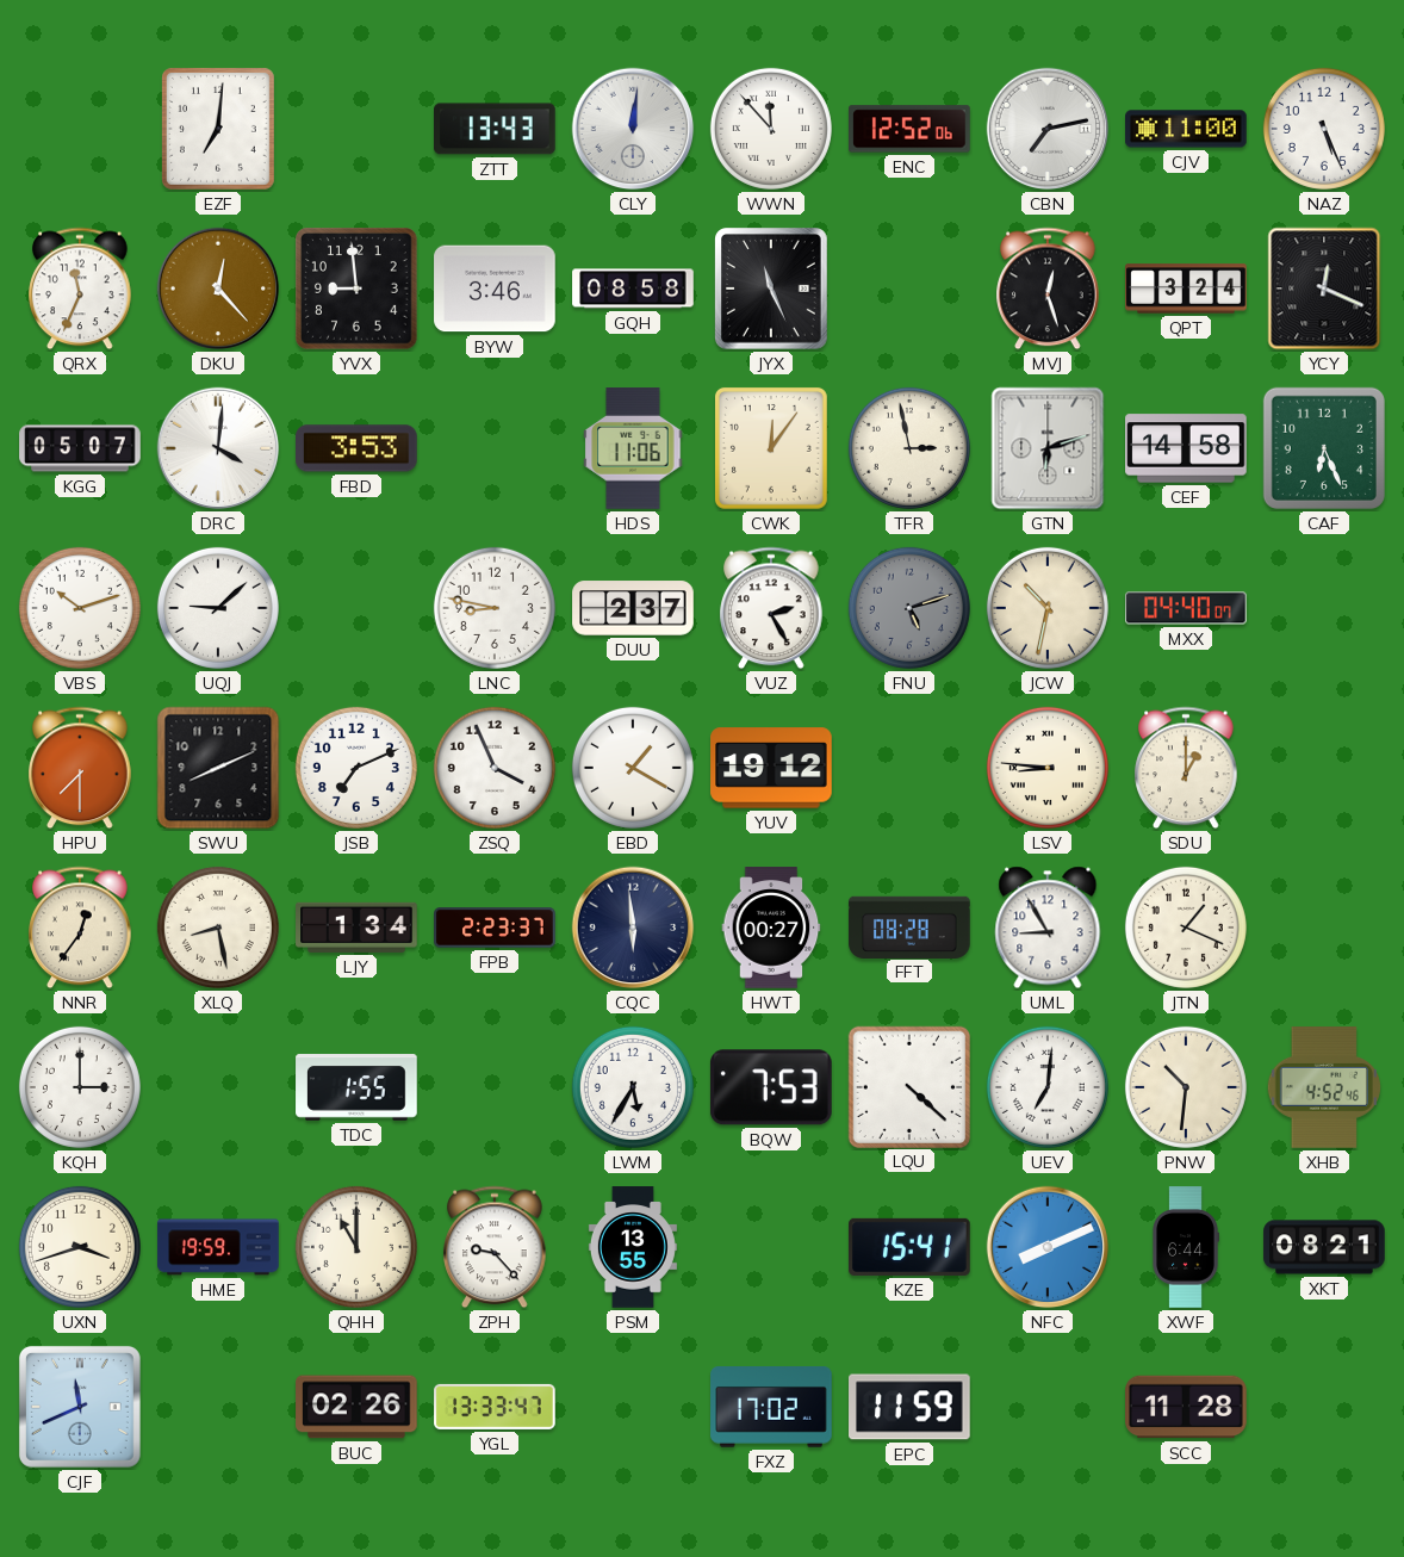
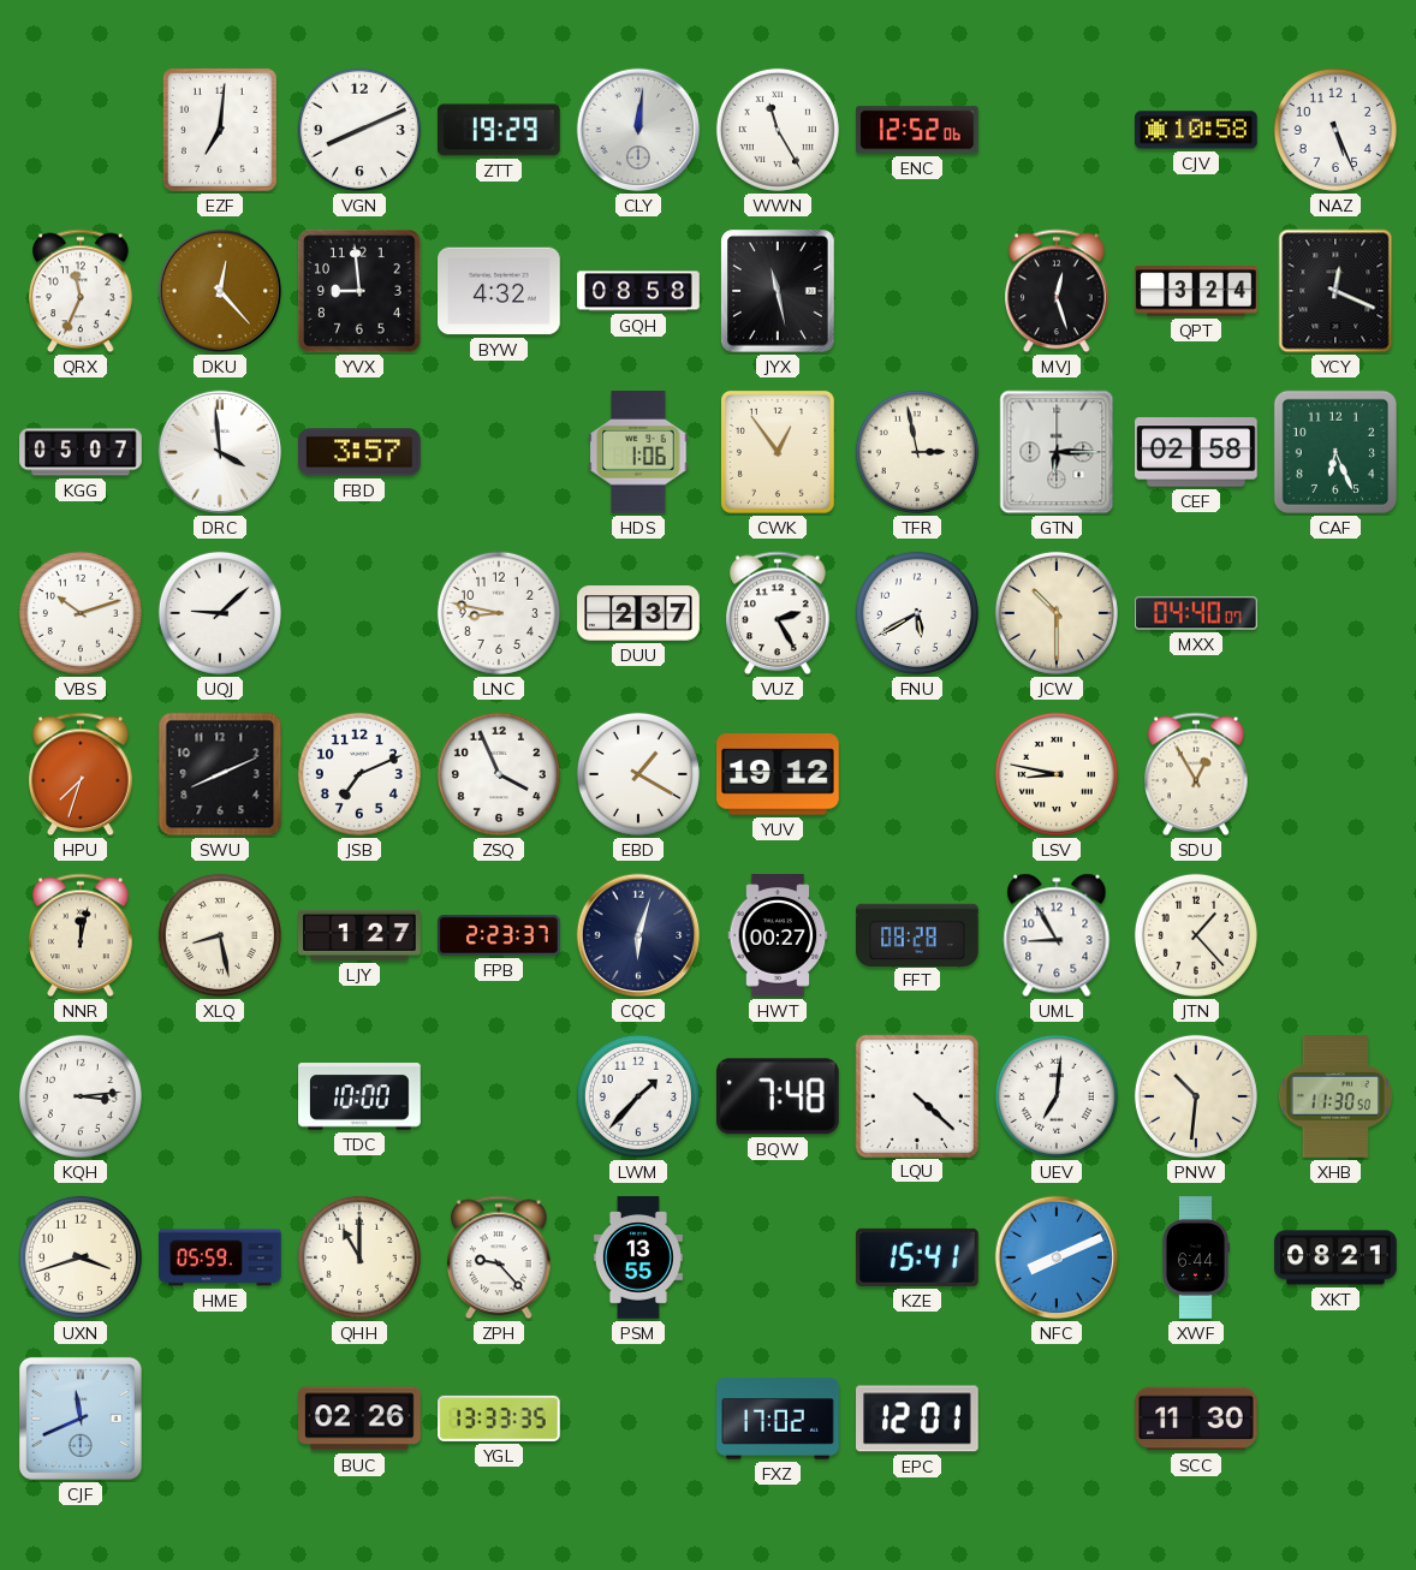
VGN: none -> 8:11 (359, 130)
ZTT: 13:43 -> 19:29 (500, 130)
WWN: 11:53 -> 11:25 (778, 130)
CBN: 7:13 -> none (1048, 129)
CJV: 11:00 -> 10:58 (1196, 130)
BYW: 3:46 -> 4:32 (499, 291)
JYX: 11:26 -> 11:28 (779, 291)
DRC: 4:01 -> 3:59 (220, 452)
FBD: 3:53 -> 3:57 (361, 452)
HDS: 11:06 -> 1:06 (638, 452)
CWK: 12:06 -> 12:54 (778, 452)
GTN: 6:12 -> 6:15 (1057, 452)
CEF: 14:58 -> 02:58 (1196, 452)
FNU: 5:12 -> 5:40 (917, 613)
FNU dial: grey -> white (917, 613)
JCW: 10:32 -> 10:30 (1057, 613)
HPU: 7:30 -> 7:33 (81, 774)
LSV: 8:46 -> 8:47 (1057, 774)
SDU: 1:00 -> 12:55 (1196, 774)
NNR: 12:36 -> 12:02 (81, 935)
LJY: 1:34 -> 1:27 (359, 935)
CQC: 5:59 -> 6:03 (638, 935)
JTN: 1:19 -> 1:23 (1196, 935)
KQH: 3:00 -> 3:14 (81, 1096)
TDC: 1:55 -> 10:00 (359, 1096)
LWM: 5:35 -> 1:37 (638, 1096)
BQW: 7:53 -> 7:48 (778, 1096)
XHB: 4:52 -> 11:30 (1334, 1096)
HME: 19:59 -> 05:59 (220, 1257)
YGL: 13:33:47 -> 13:33:35 (499, 1419)
EPC: 11:59 -> 12:01 (918, 1419)
SCC: 11:28 -> 11:30 (1196, 1419)
